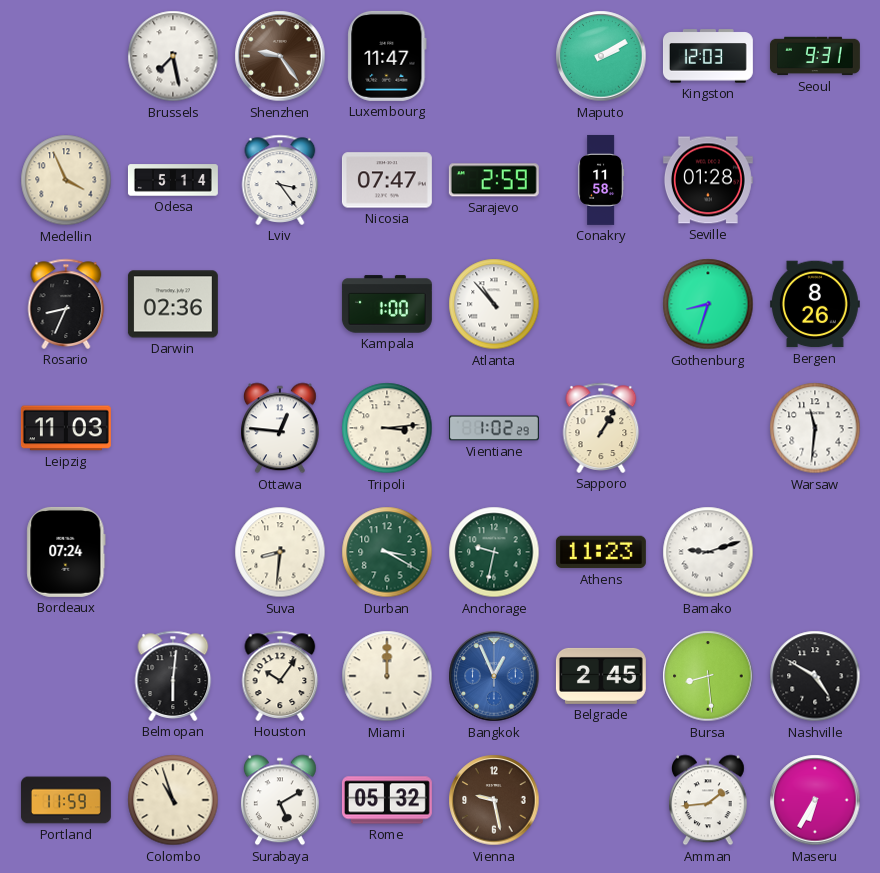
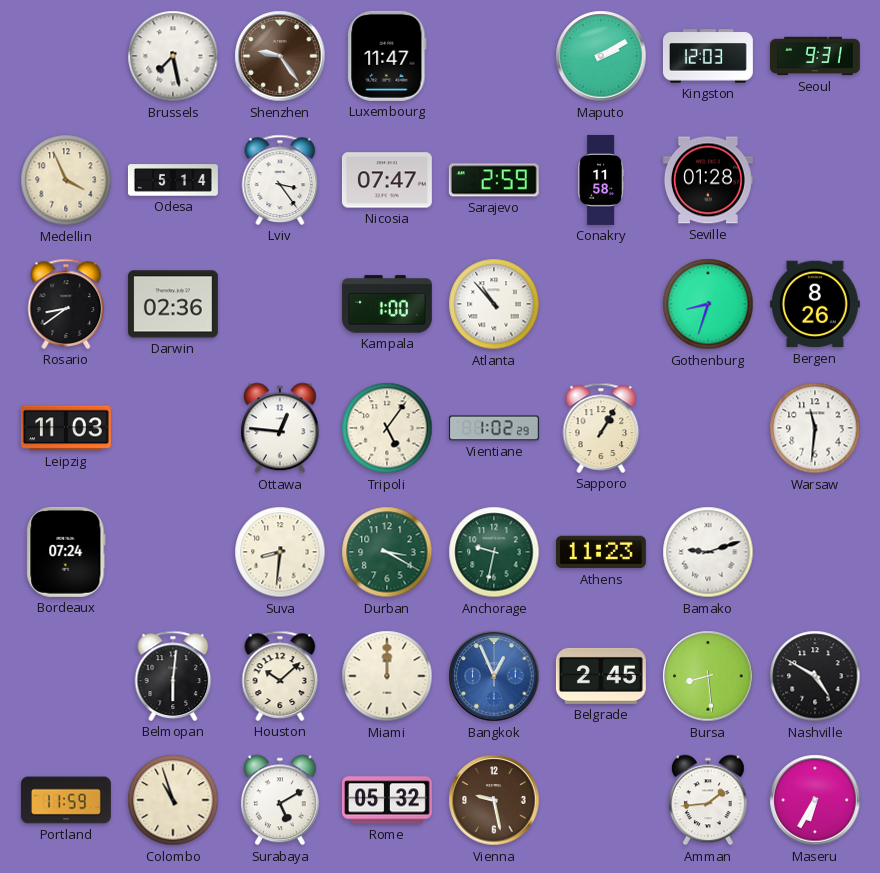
Rosario: 8:34 -> 8:39 (66, 304)
Tripoli: 3:14 -> 5:06 (387, 428)
Houston: 10:06 -> 10:08 (280, 676)
